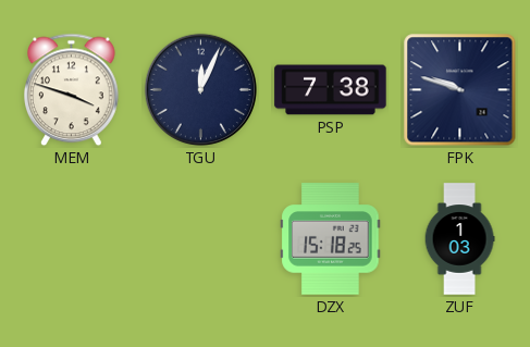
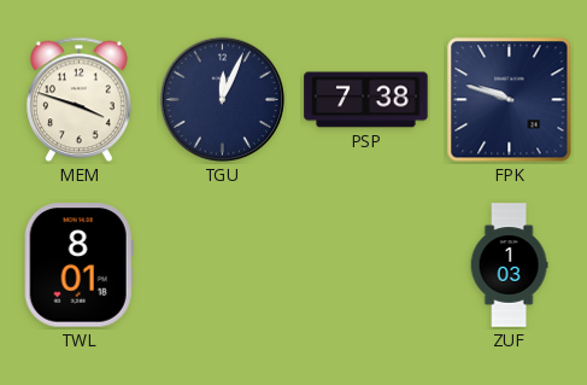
TWL: none -> 8:01 (78, 266)
DZX: 15:18 -> none (331, 239)
